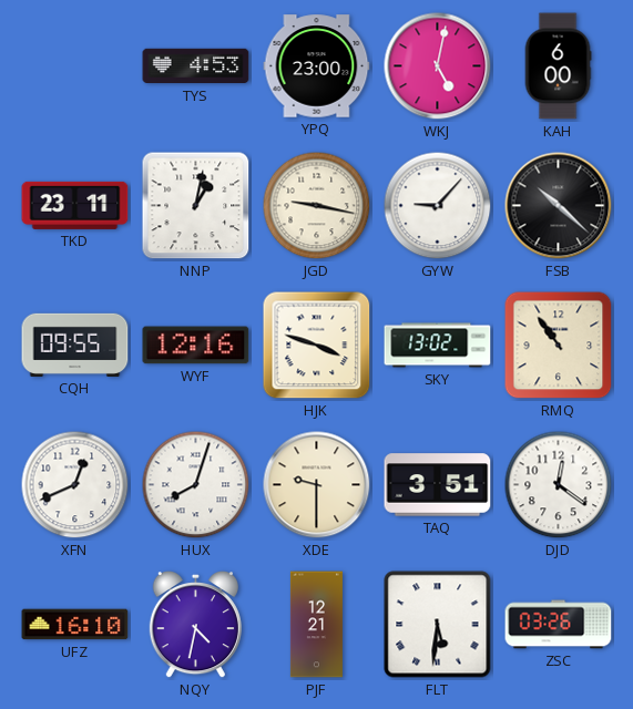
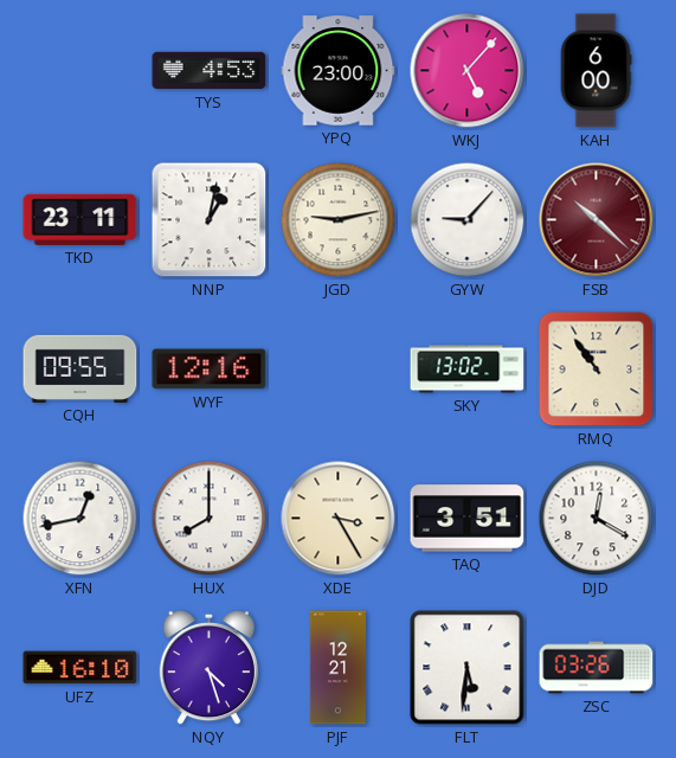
WKJ: 5:02 -> 5:07 (468, 71)
JGD: 9:17 -> 9:13 (339, 220)
FSB dial: black -> burgundy (597, 220)
HJK: 3:48 -> none (317, 346)
XFN: 12:41 -> 12:43 (81, 519)
HUX: 8:03 -> 8:00 (210, 519)
XDE: 9:30 -> 3:25 (339, 519)
DJD: 12:21 -> 12:20 (597, 519)
NQY: 4:32 -> 4:27 (208, 669)
